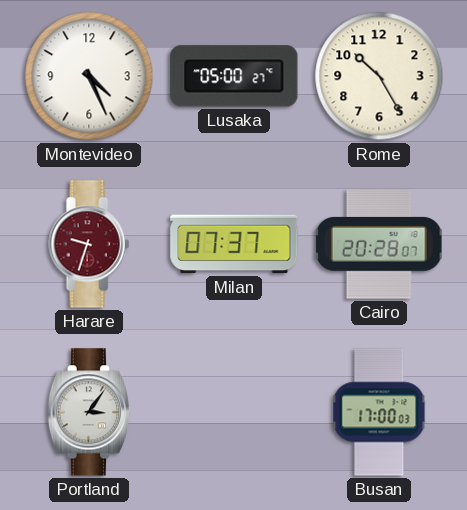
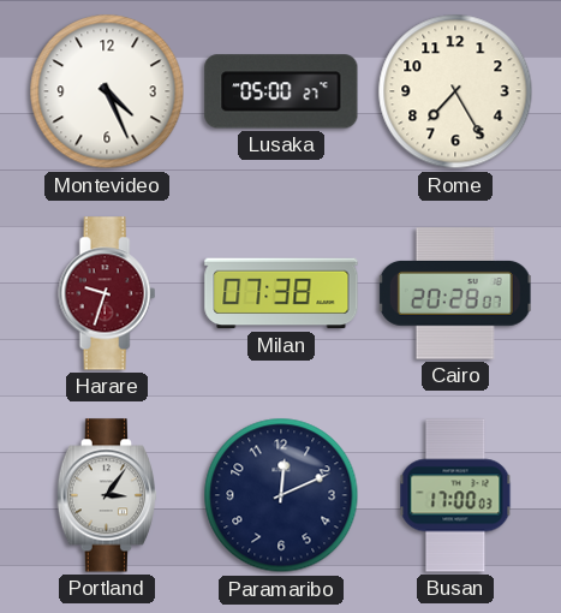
Rome: 10:25 -> 7:25 (455, 91)
Milan: 07:37 -> 07:38 (281, 293)
Paramaribo: none -> 12:11 (281, 495)
